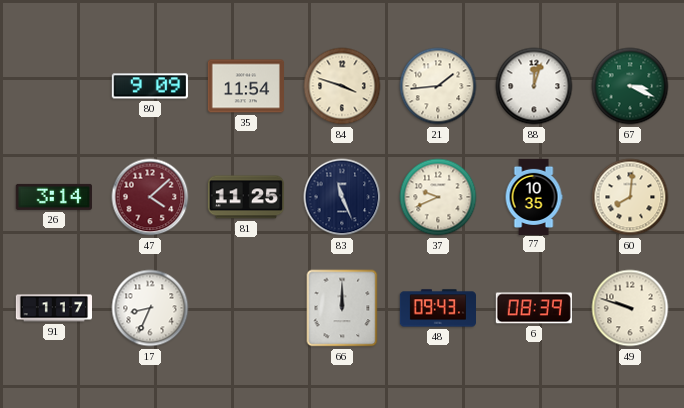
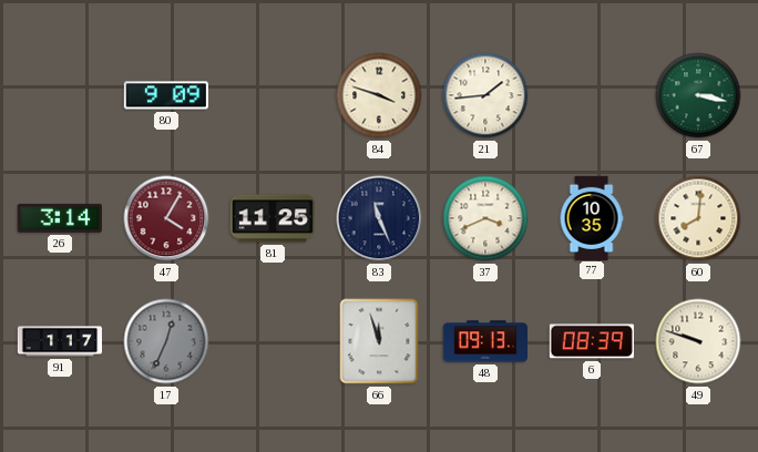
35: 11:54 -> none (245, 86)
88: 12:03 -> none (534, 86)
67: 3:19 -> 3:17 (698, 95)
47: 4:08 -> 4:05 (166, 218)
37: 9:41 -> 3:41 (485, 218)
17: 8:34 -> 12:34 (166, 341)
17 dial: white -> grey (166, 341)
66: 12:00 -> 11:57 (379, 341)
48: 09:43 -> 09:13 (484, 341)
